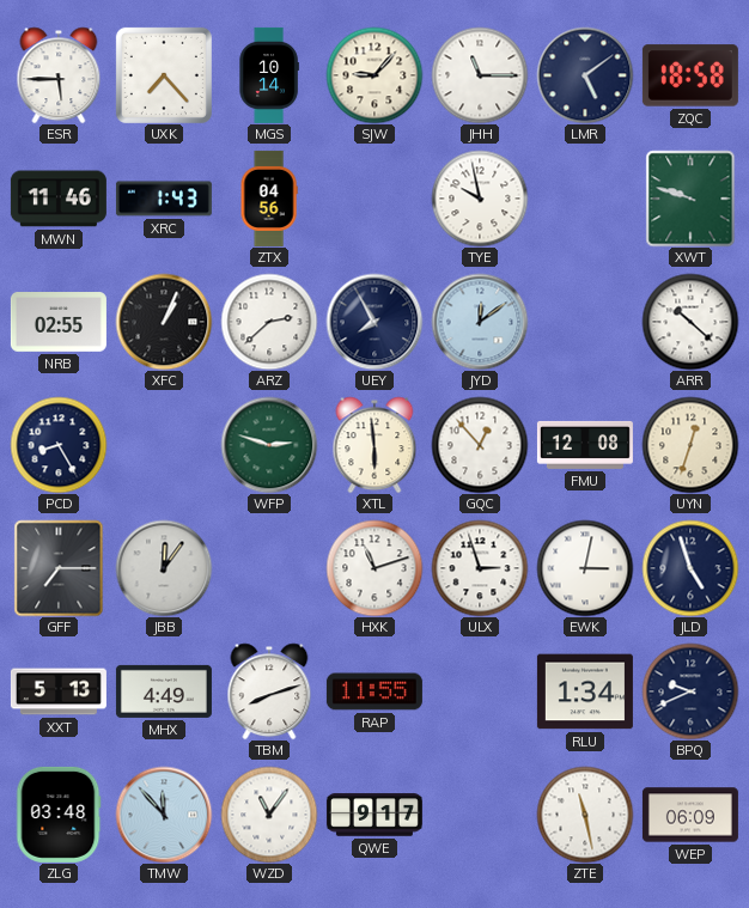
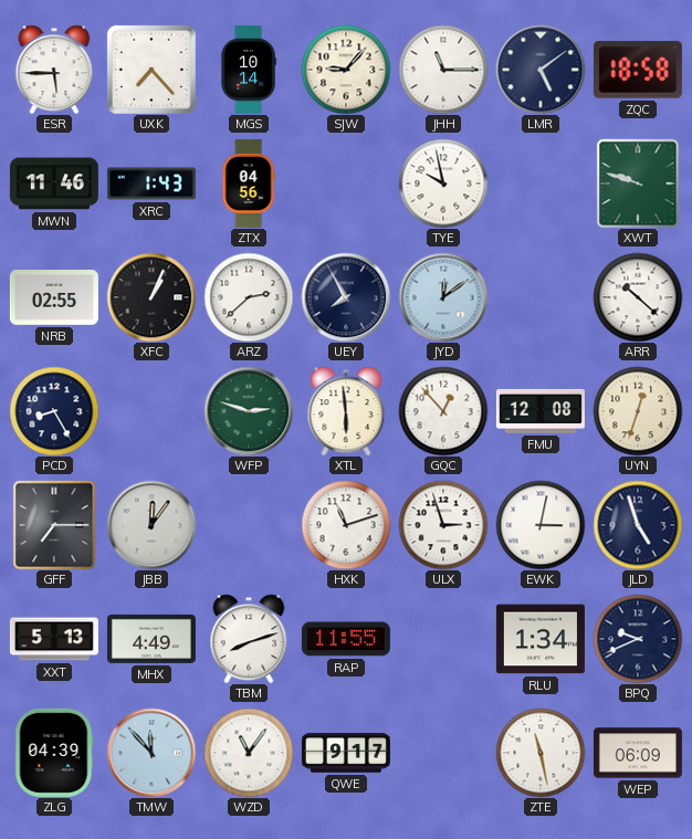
ZLG: 03:48 -> 04:39 (54, 753)
